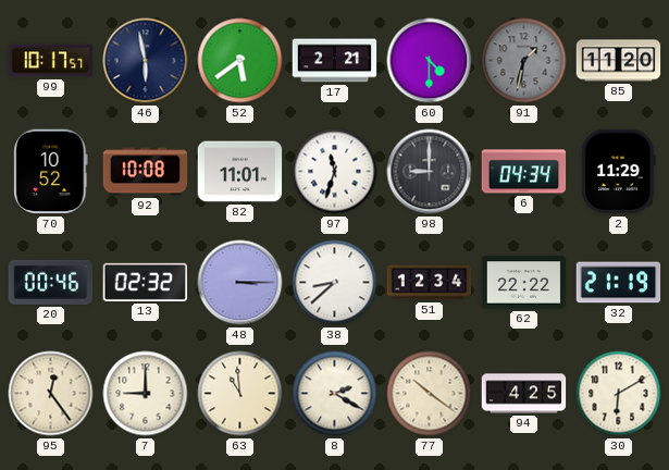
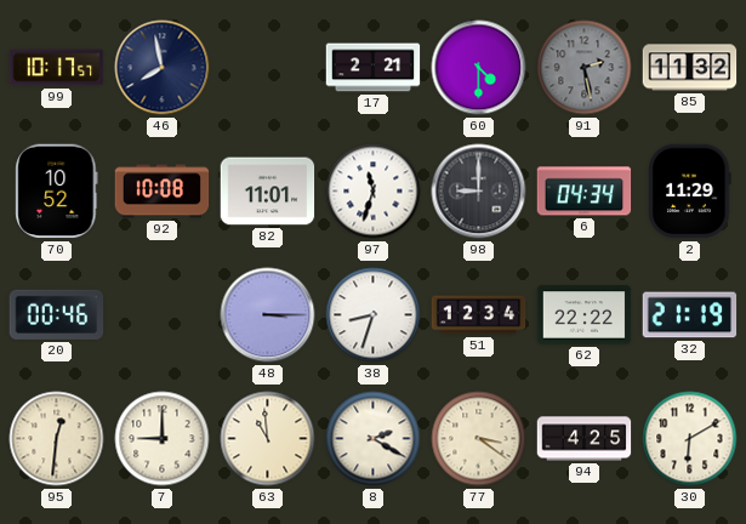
46: 5:58 -> 7:58 (163, 68)
52: 5:39 -> none (240, 61)
91: 1:32 -> 2:28 (585, 68)
85: 11:20 -> 11:32 (690, 68)
13: 02:32 -> none (146, 282)
38: 8:38 -> 8:33 (374, 315)
95: 12:24 -> 12:31 (57, 439)
77: 10:21 -> 3:21 (479, 439)
